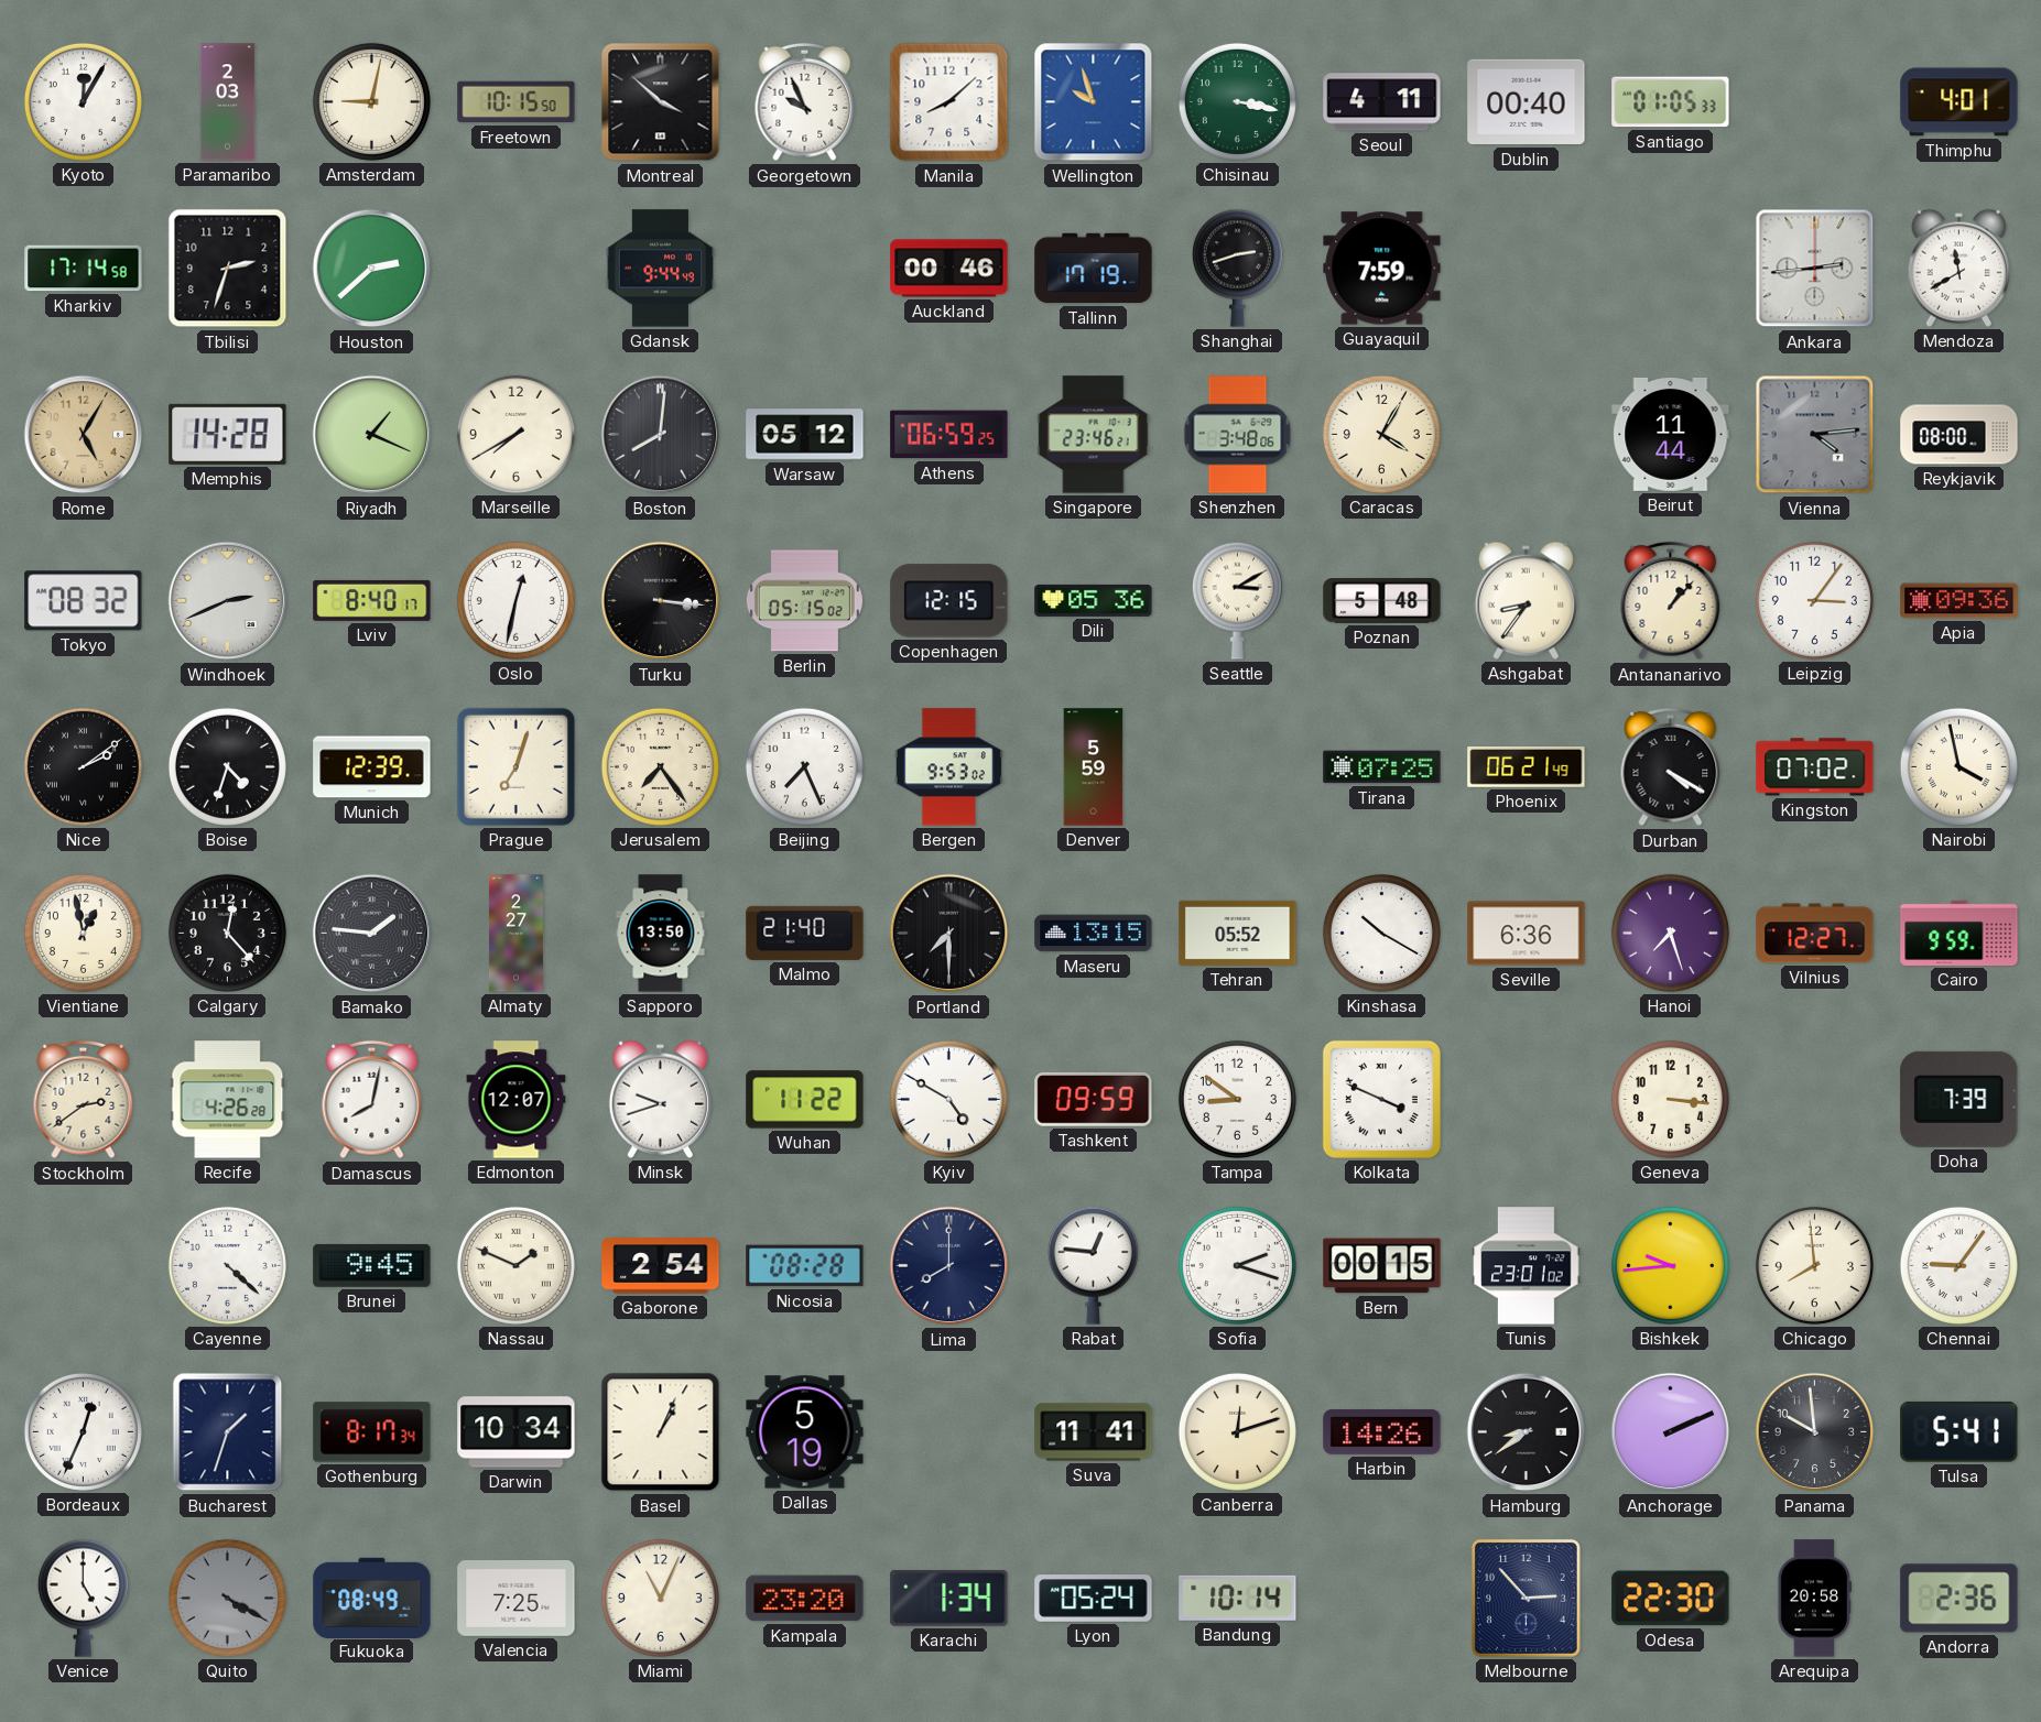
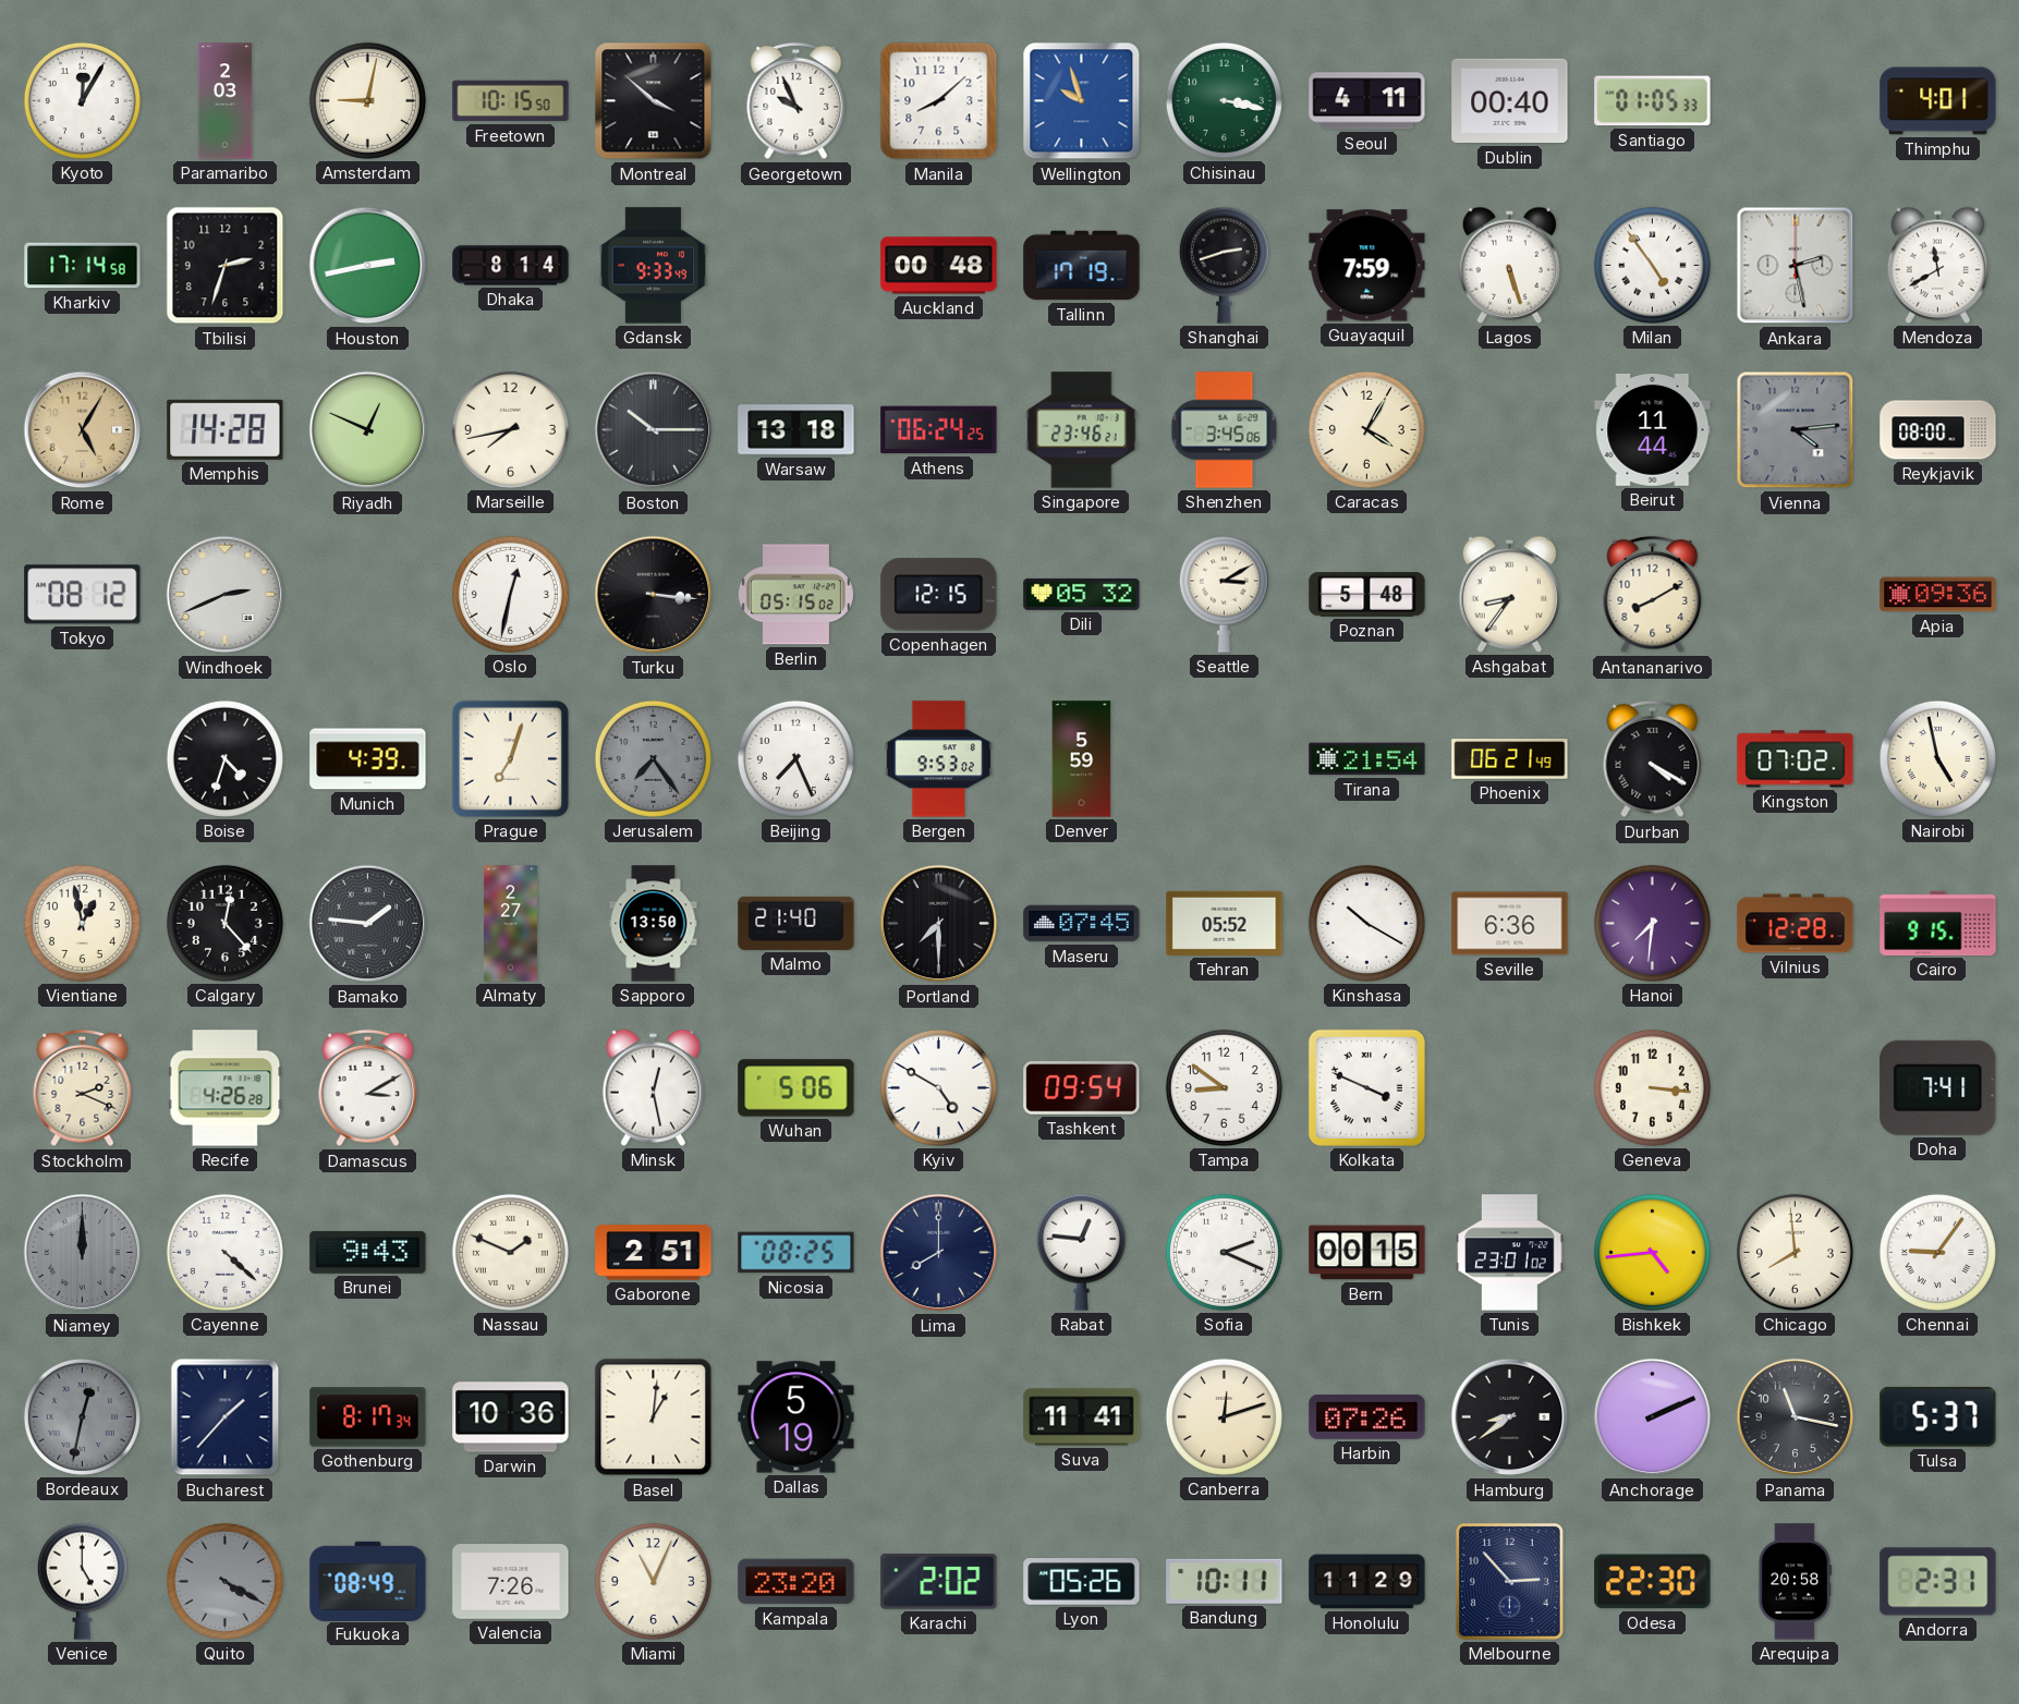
Houston: 2:38 -> 2:43 (368, 266)
Dhaka: none -> 8:14 (511, 266)
Gdansk: 9:44 -> 9:33 (653, 266)
Auckland: 00:46 -> 00:48 (939, 266)
Lagos: none -> 5:27 (1509, 265)
Milan: none -> 4:54 (1652, 265)
Ankara: 2:44 -> 2:28 (1796, 266)
Riyadh: 1:19 -> 12:49 (368, 430)
Marseille: 7:40 -> 7:43 (510, 429)
Boston: 8:01 -> 10:15 (654, 430)
Warsaw: 05:12 -> 13:18 (796, 430)
Athens: 06:59 -> 06:24 (939, 430)
Shenzhen: 3:48 -> 3:45 (1225, 430)
Tokyo: 08:32 -> 08:12 (83, 595)
Lviv: 8:40 -> none (372, 600)
Dili: 05:36 -> 05:32 (1082, 594)
Antananarivo: 1:07 -> 8:10 (1653, 595)
Leipzig: 3:06 -> none (1814, 600)
Nice: 2:09 -> none (83, 766)
Munich: 12:39 -> 4:39 (368, 759)
Jerusalem dial: cream -> grey (653, 758)
Tirana: 07:25 -> 21:54 (1367, 759)
Nairobi: 3:58 -> 4:58 (1937, 758)
Maseru: 13:15 -> 07:45 (1082, 924)
Hanoi: 7:27 -> 7:31 (1652, 923)
Vilnius: 12:27 -> 12:28 (1796, 924)
Cairo: 9:59 -> 9:15 (1938, 923)
Stockholm: 2:39 -> 2:19 (83, 1088)
Damascus: 8:02 -> 3:10 (368, 1088)
Edmonton: 12:07 -> none (517, 1100)
Minsk: 9:42 -> 12:28 (653, 1087)
Wuhan: 11:22 -> 5:06 (796, 1088)
Tashkent: 09:59 -> 09:54 (1082, 1087)
Doha: 7:39 -> 7:41 (1938, 1087)
Niamey: none -> 12:00 (83, 1253)
Brunei: 9:45 -> 9:43 (368, 1252)
Gaborone: 2:54 -> 2:51 (654, 1253)
Nicosia: 08:28 -> 08:25 (796, 1253)
Sofia: 2:18 -> 2:19 (1224, 1252)
Bishkek: 9:44 -> 4:44 (1652, 1252)
Bordeaux: 12:34 -> 12:32 (82, 1416)
Bordeaux dial: white -> grey (82, 1416)
Bucharest: 1:33 -> 1:37 (226, 1417)
Darwin: 10:34 -> 10:36 (511, 1417)
Basel: 1:04 -> 1:01 (654, 1417)
Harbin: 14:26 -> 07:26 (1367, 1416)
Panama: 9:59 -> 11:17 (1796, 1417)
Tulsa: 5:41 -> 5:37 (1938, 1416)
Valencia: 7:25 -> 7:26 (511, 1582)
Karachi: 1:34 -> 2:02 (939, 1582)
Lyon: 05:24 -> 05:26 (1082, 1582)
Bandung: 10:14 -> 10:11 (1225, 1581)
Honolulu: none -> 11:29 (1367, 1582)
Andorra: 2:36 -> 2:31 (1938, 1582)
